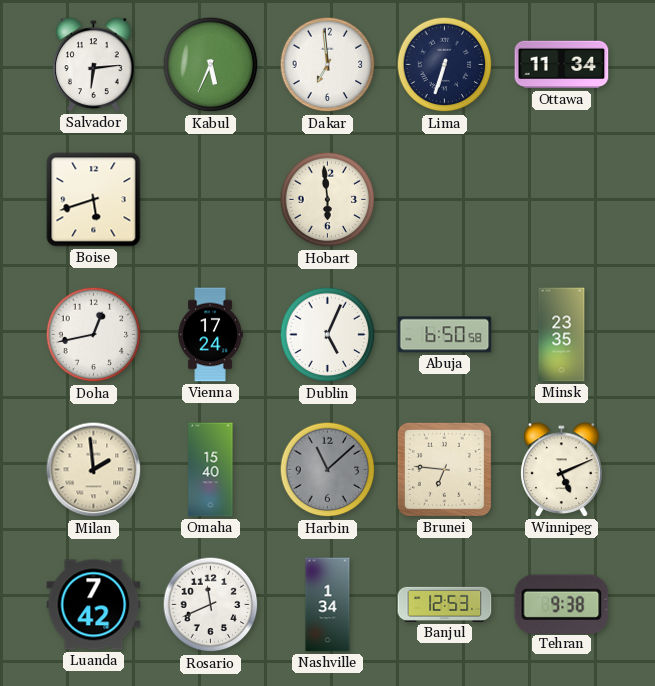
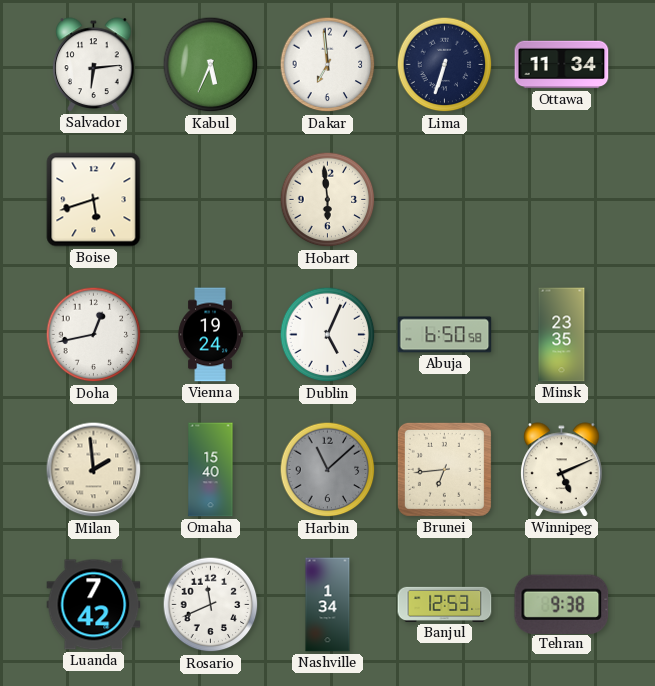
Vienna: 17:24 -> 19:24 (210, 335)
Brunei: 6:46 -> 6:44 (444, 469)
